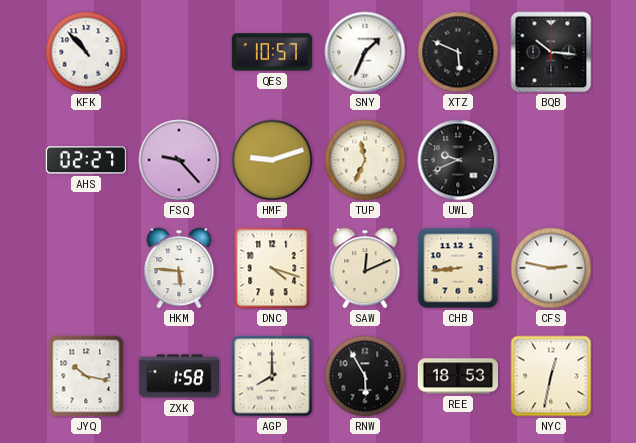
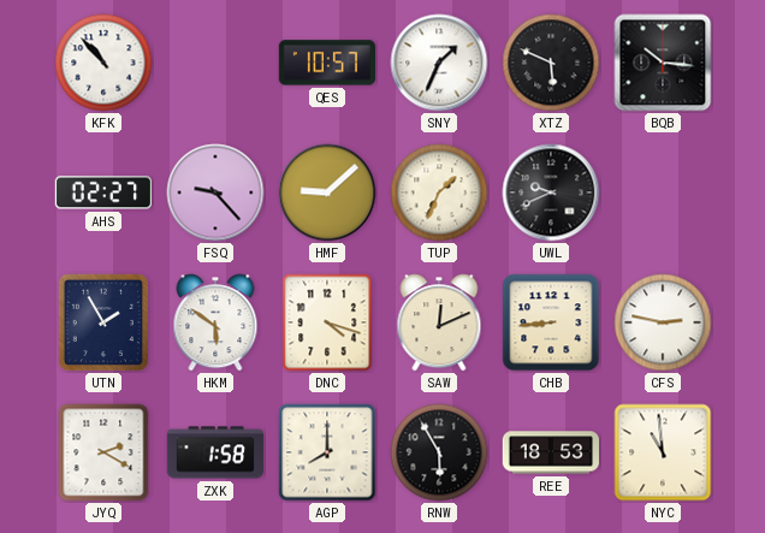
HMF: 9:12 -> 9:08 (327, 193)
TUP: 11:34 -> 1:34 (439, 193)
UTN: none -> 1:55 (102, 321)
HKM: 5:46 -> 5:51 (215, 322)
JYQ: 10:17 -> 2:20 (103, 452)
NYC: 12:32 -> 10:59 (663, 452)
